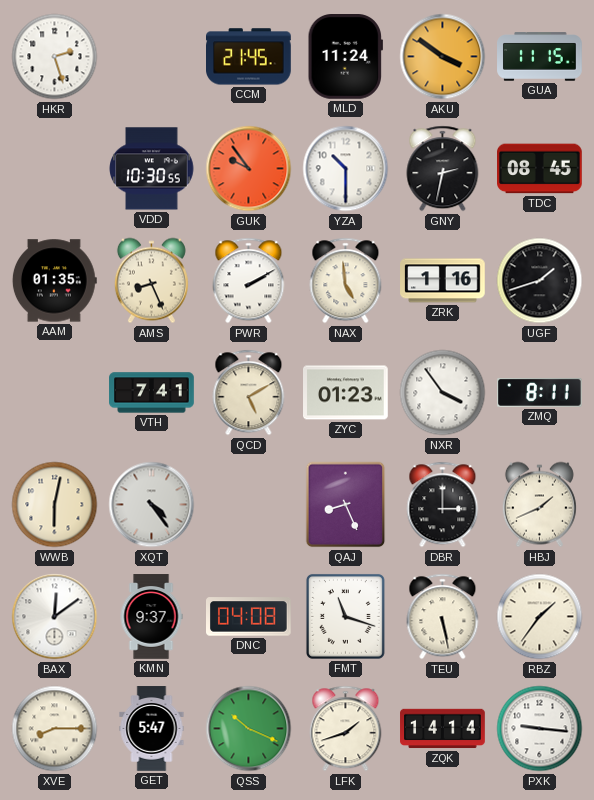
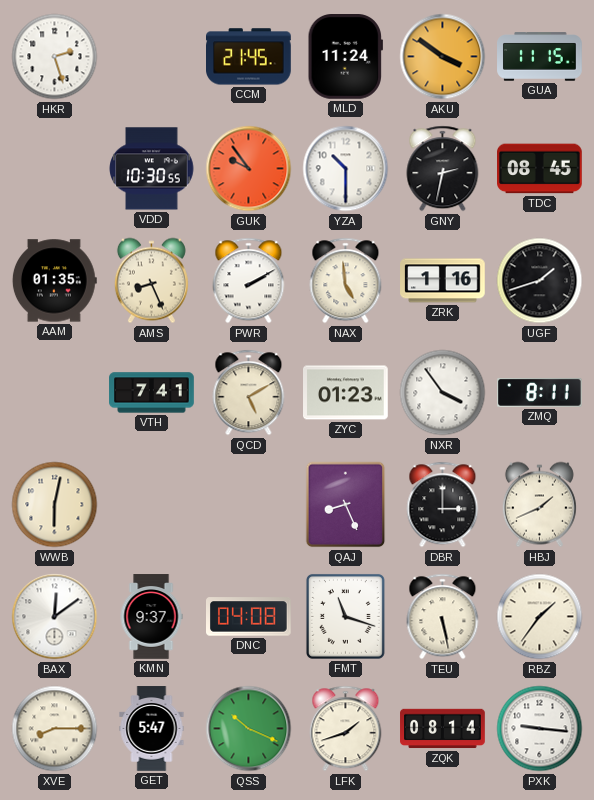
XQT: 4:24 -> none (152, 505)
ZQK: 14:14 -> 08:14 (443, 729)
